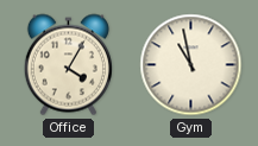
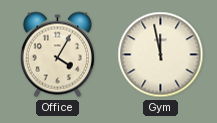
Gym: 10:58 -> 11:58 (161, 55)
